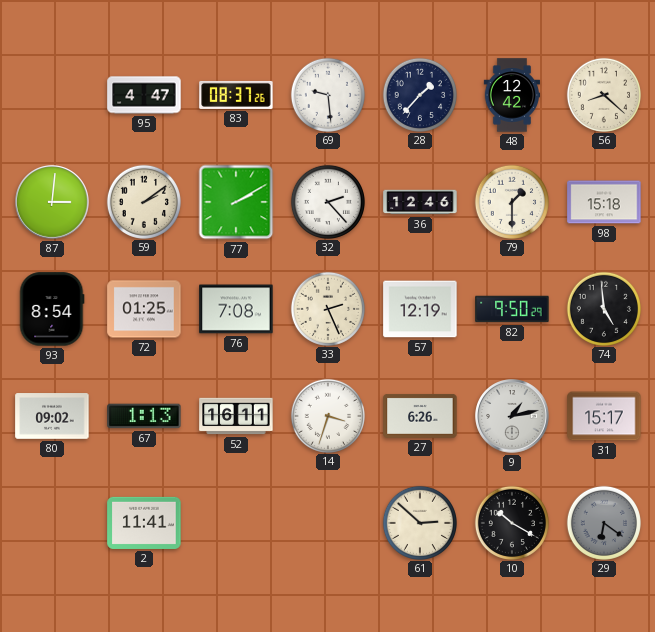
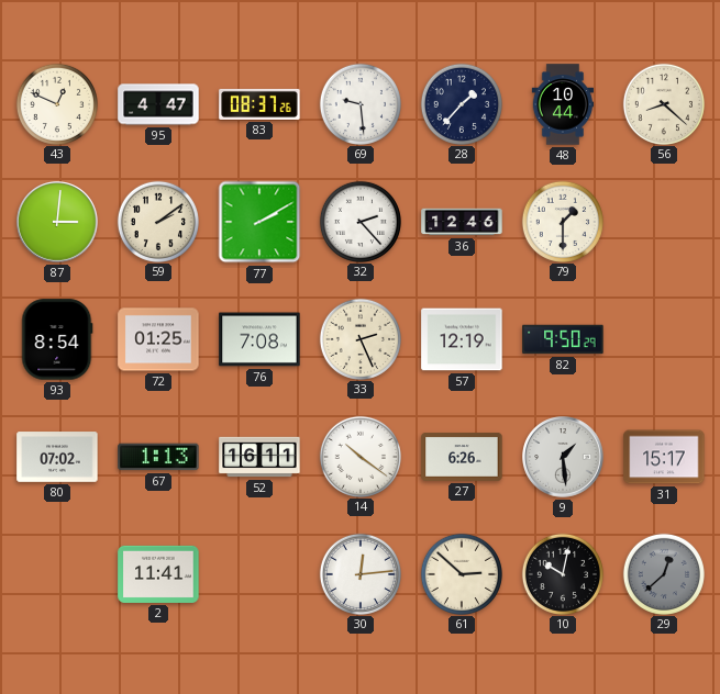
43: none -> 12:49 (56, 103)
48: 12:42 -> 10:44 (563, 104)
98: 15:18 -> none (604, 202)
74: 4:59 -> none (603, 308)
80: 09:02 -> 07:02 (57, 457)
14: 3:33 -> 10:21 (359, 456)
9: 1:13 -> 1:29 (563, 457)
30: none -> 12:14 (359, 573)
10: 10:20 -> 10:02 (562, 573)
29: 6:21 -> 12:38 (663, 573)
